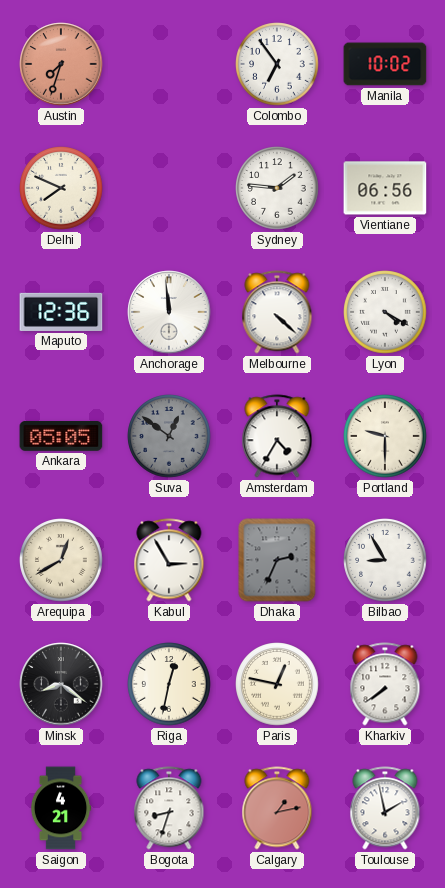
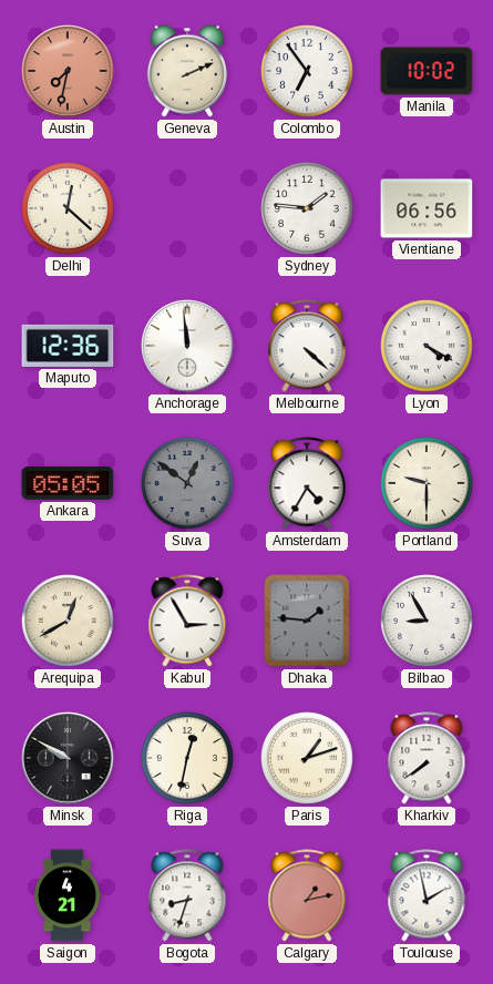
Austin: 7:33 -> 7:32 (68, 71)
Geneva: none -> 2:11 (187, 71)
Delhi: 7:49 -> 12:22 (68, 208)
Dhaka: 2:34 -> 1:46 (307, 621)
Minsk: 8:21 -> 9:50 (68, 758)
Paris: 12:47 -> 1:12 (307, 758)
